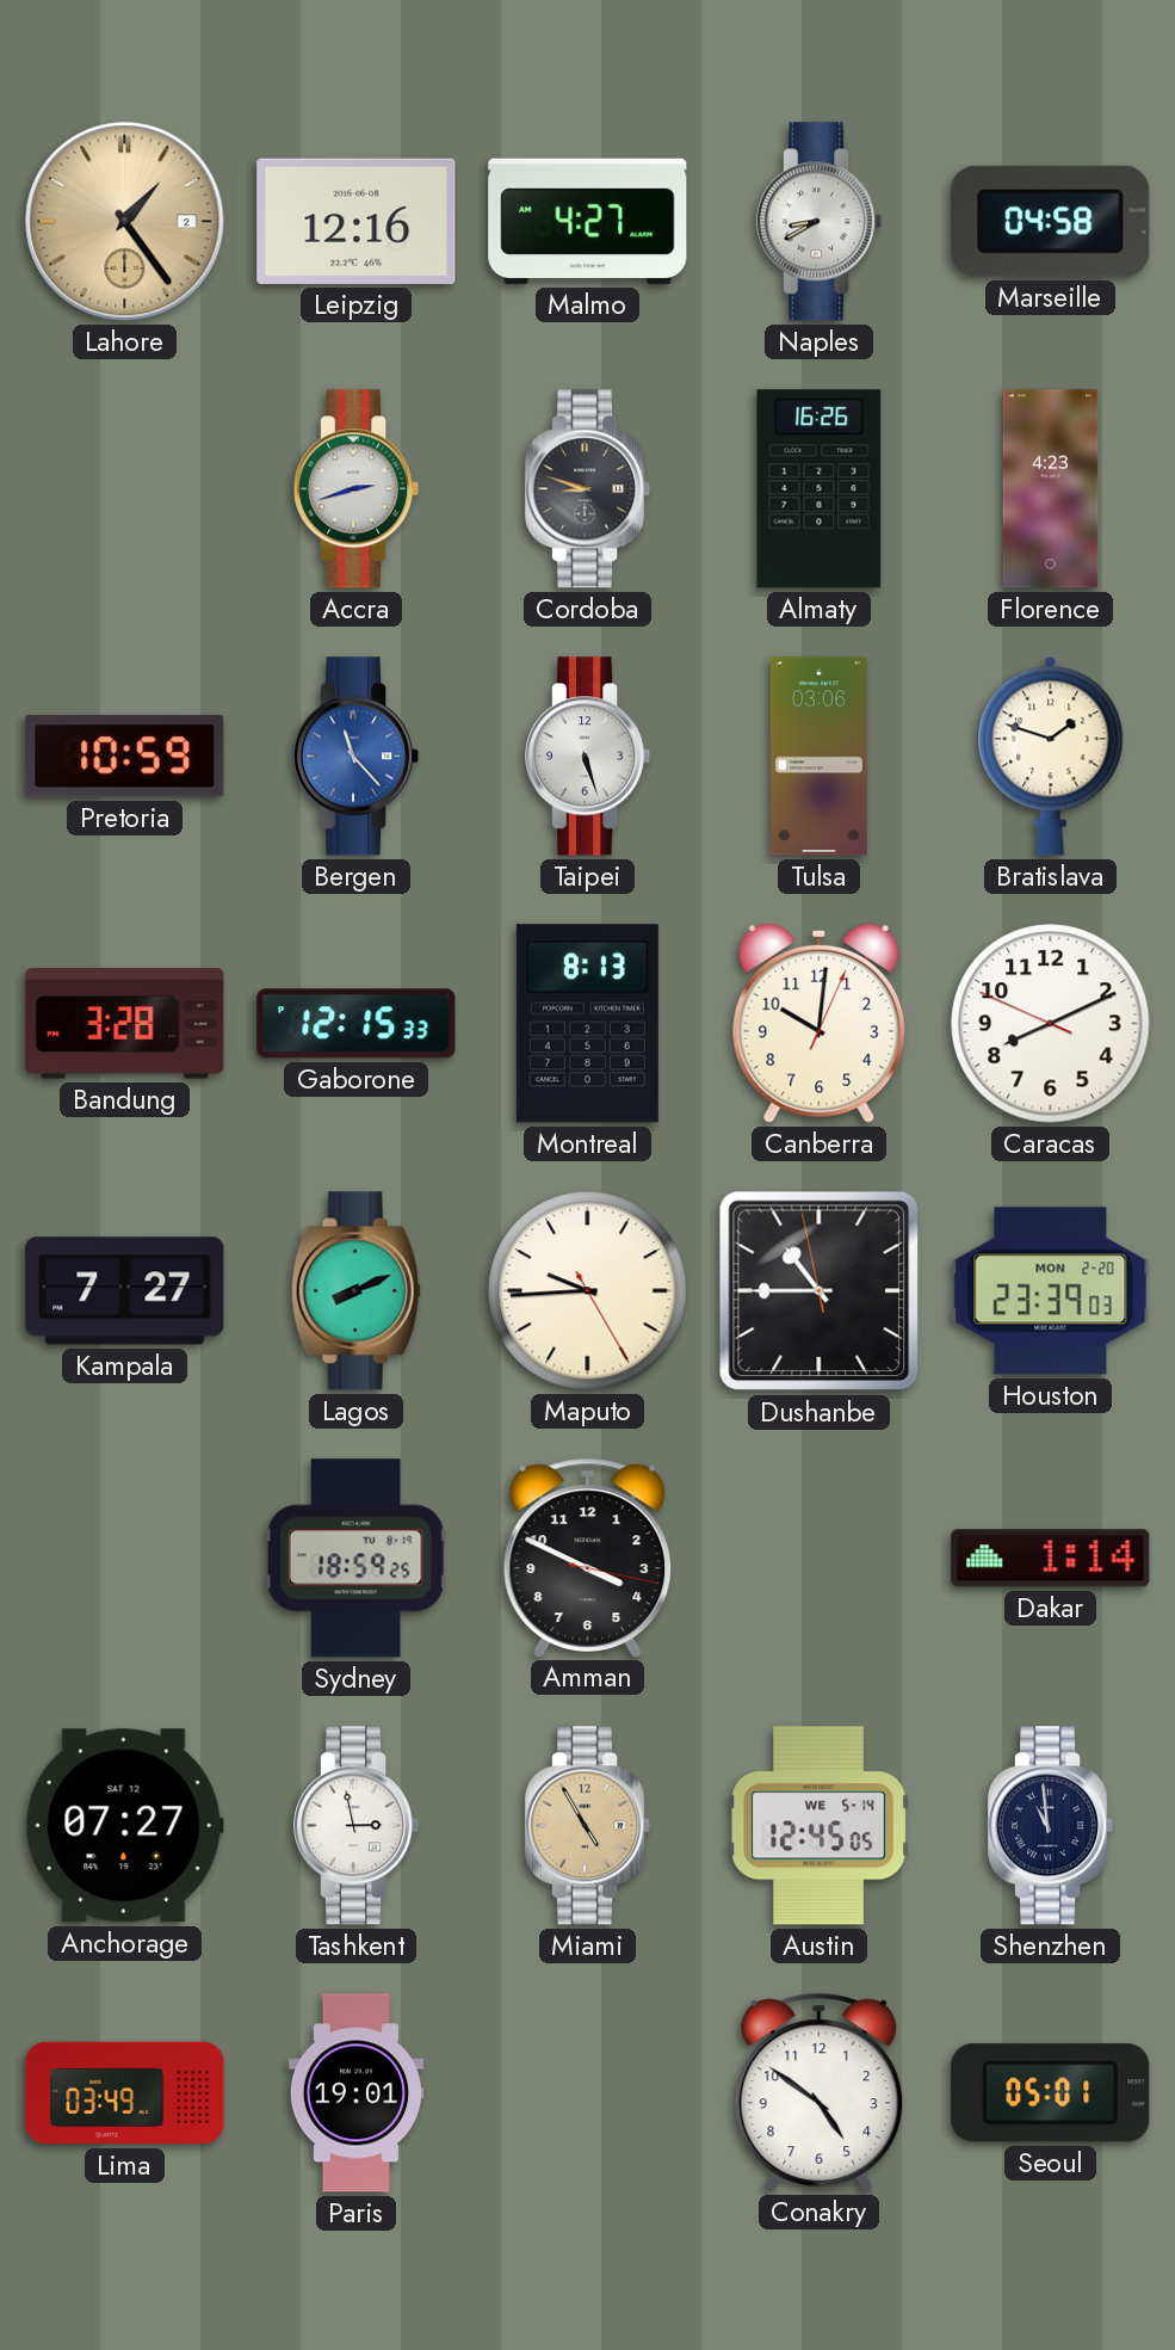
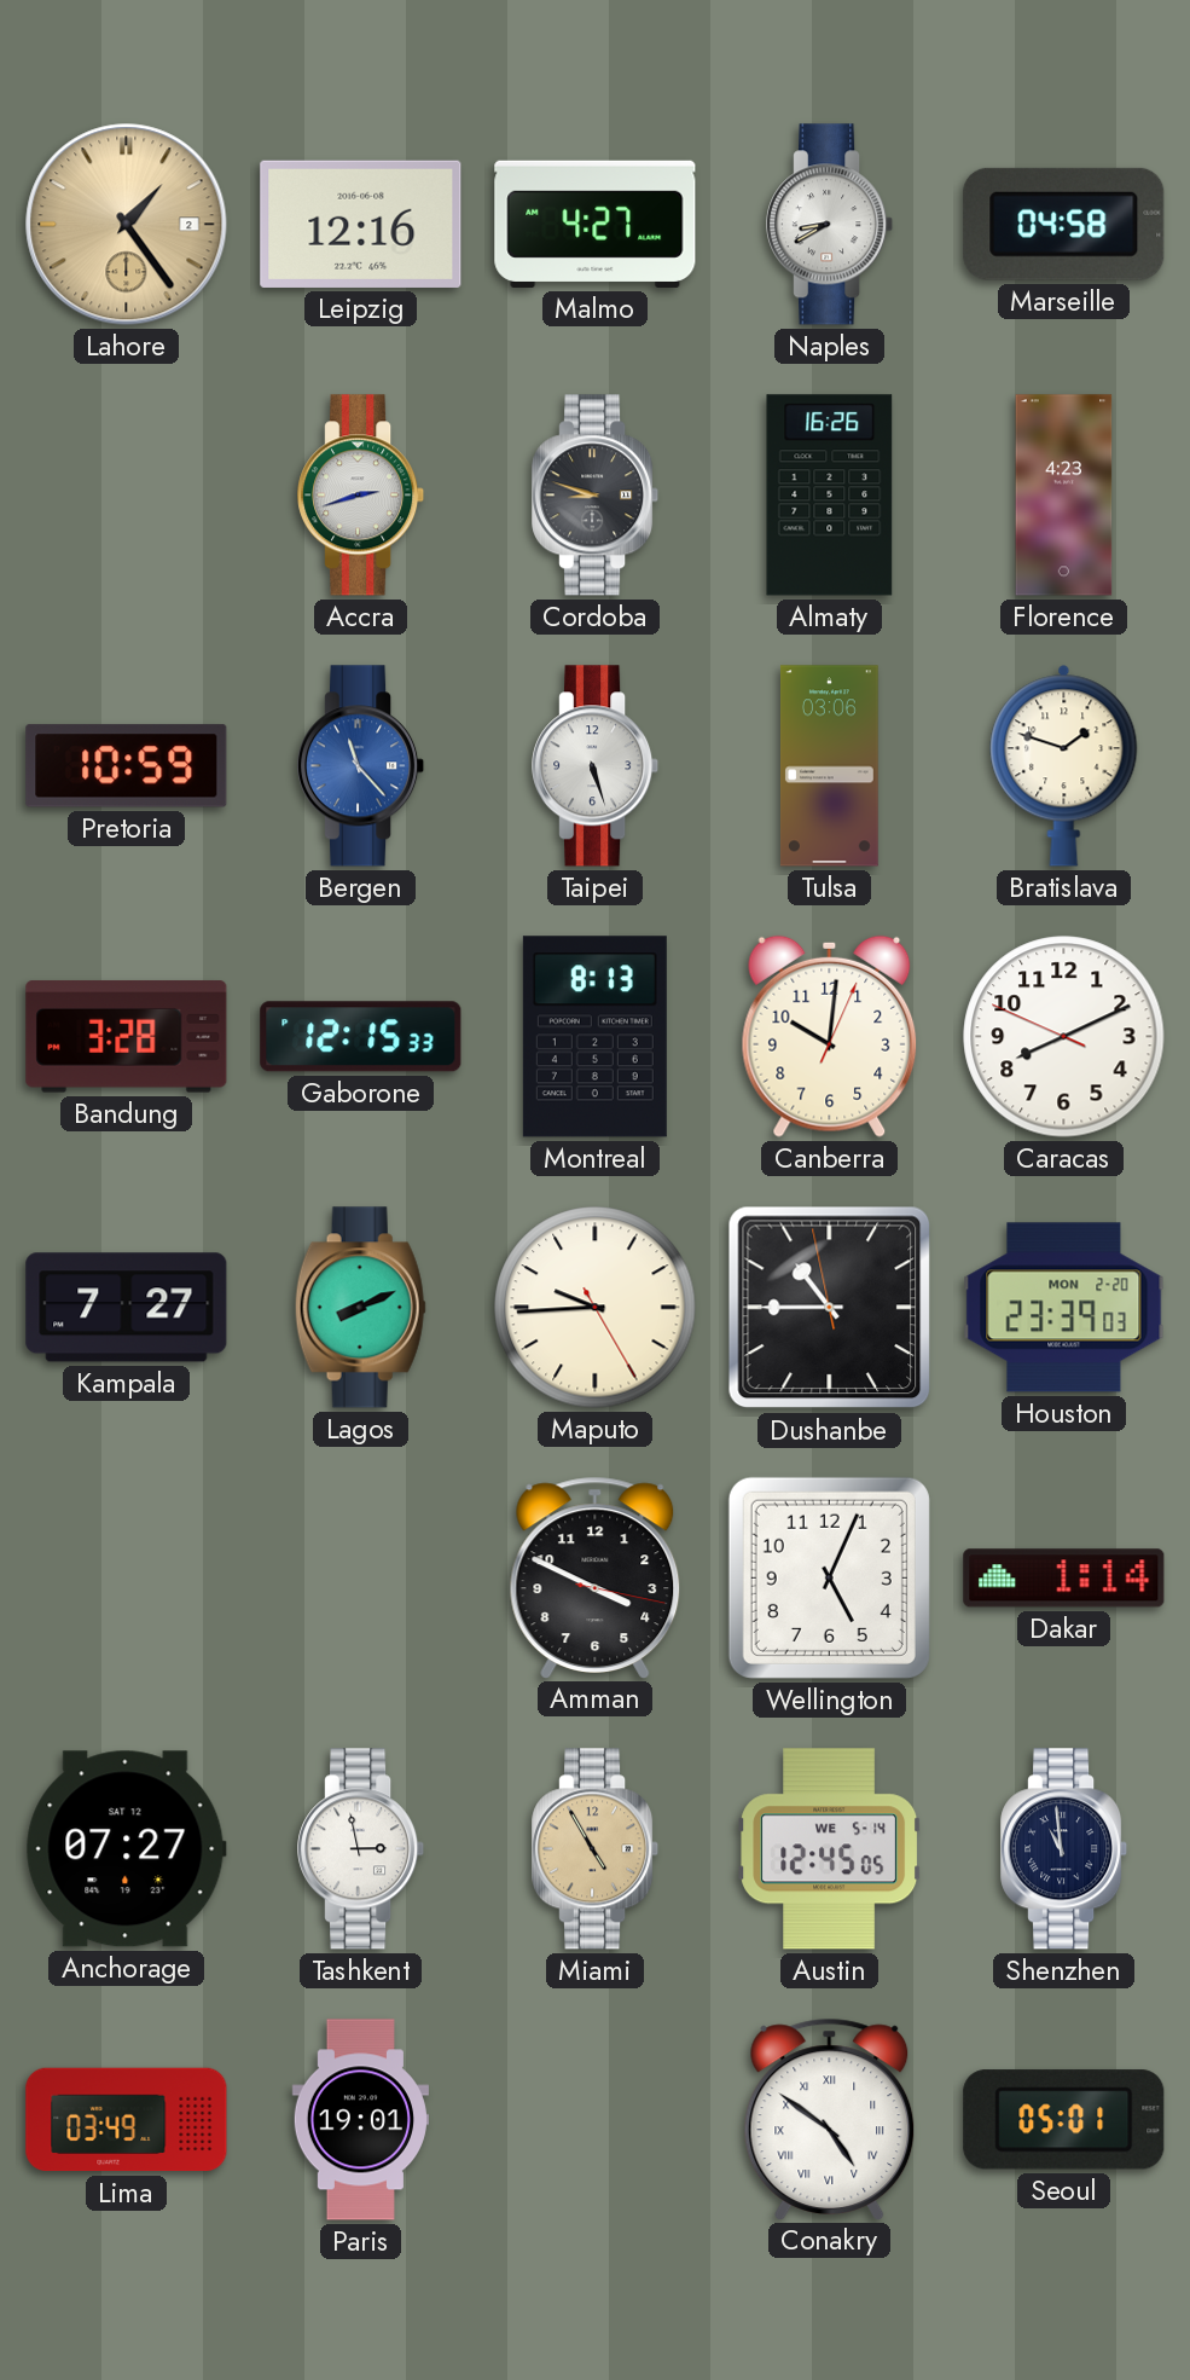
Sydney: 18:59 -> none (355, 1559)
Wellington: none -> 5:04 (829, 1577)
Conakry numerals: Arabic -> Roman (830, 2119)
